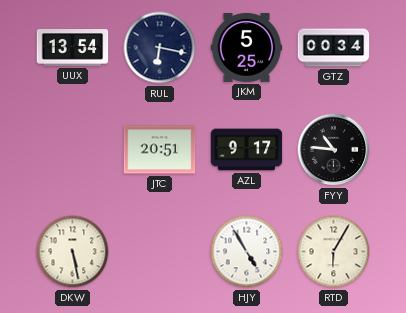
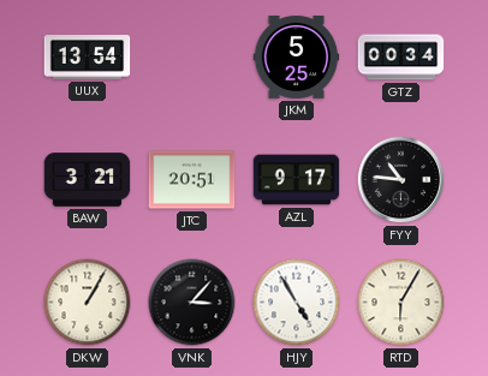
RUL: 6:17 -> none (160, 48)
BAW: none -> 3:21 (88, 180)
DKW: 5:28 -> 1:05 (88, 303)
VNK: none -> 3:07 (192, 303)
